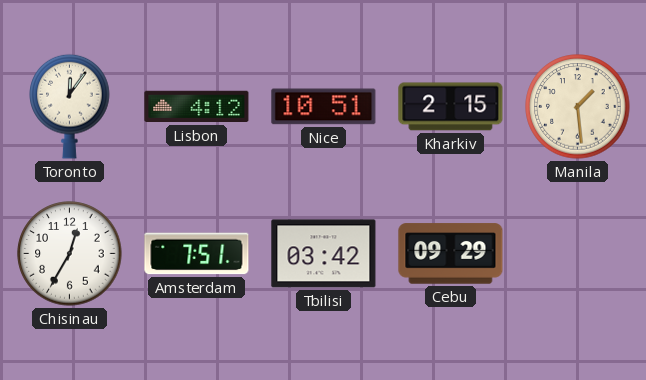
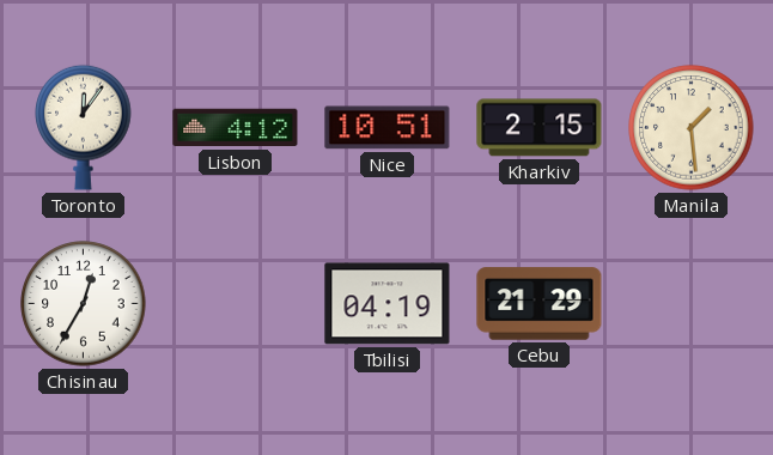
Amsterdam: 7:51 -> none (197, 254)
Tbilisi: 03:42 -> 04:19 (388, 304)
Cebu: 09:29 -> 21:29 (540, 304)
